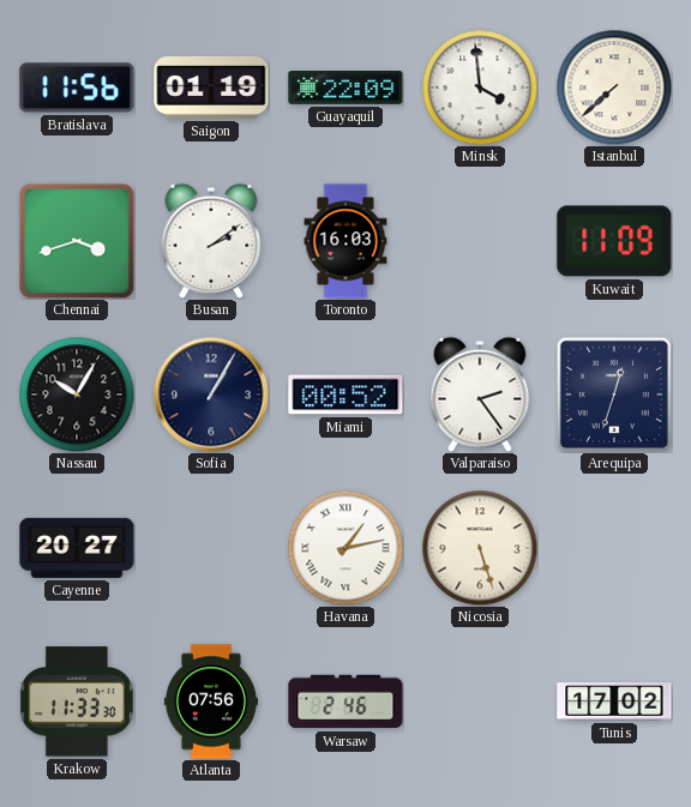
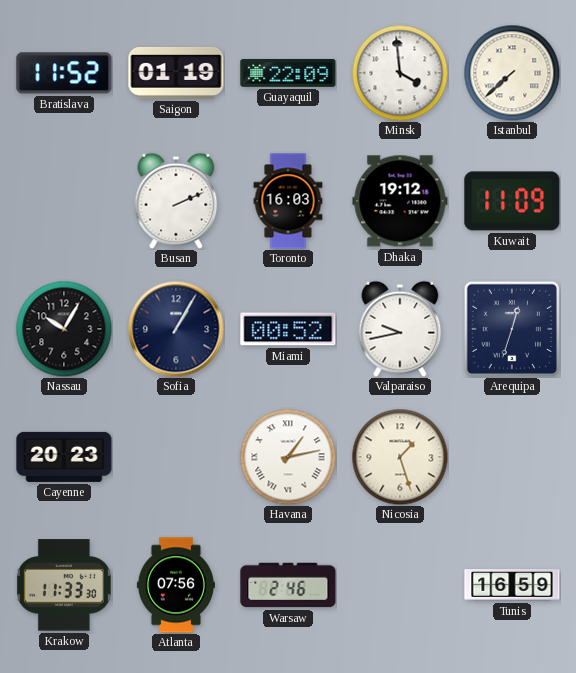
Bratislava: 11:56 -> 11:52 (64, 73)
Chennai: 3:42 -> none (77, 241)
Busan: 2:09 -> 2:11 (176, 201)
Dhaka: none -> 19:12 (400, 201)
Valparaiso: 2:24 -> 9:43 (400, 329)
Cayenne: 20:27 -> 20:23 (64, 457)
Nicosia: 5:27 -> 1:27 (400, 457)
Tunis: 17:02 -> 16:59 (512, 585)
